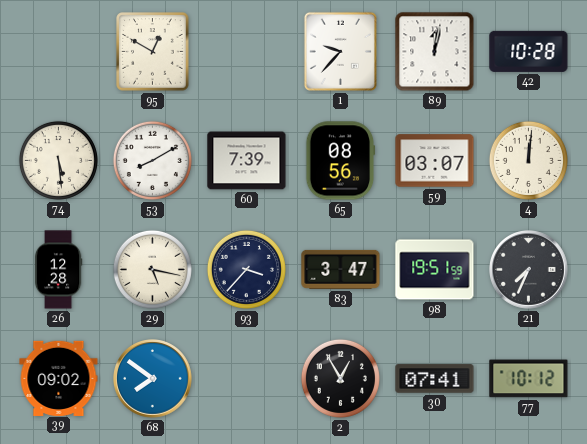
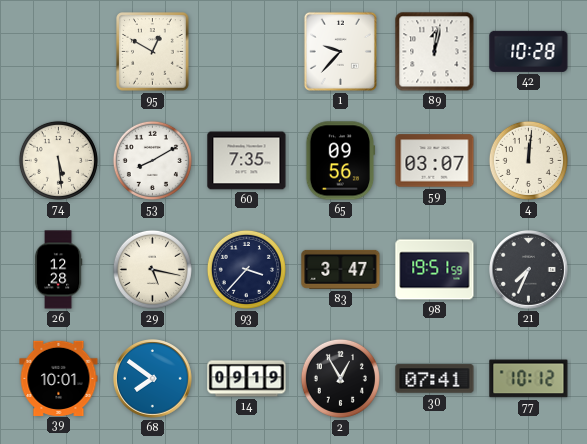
60: 7:39 -> 7:35 (247, 161)
65: 08:56 -> 09:56 (341, 161)
39: 09:02 -> 10:01 (59, 378)
14: none -> 09:19 (247, 379)
